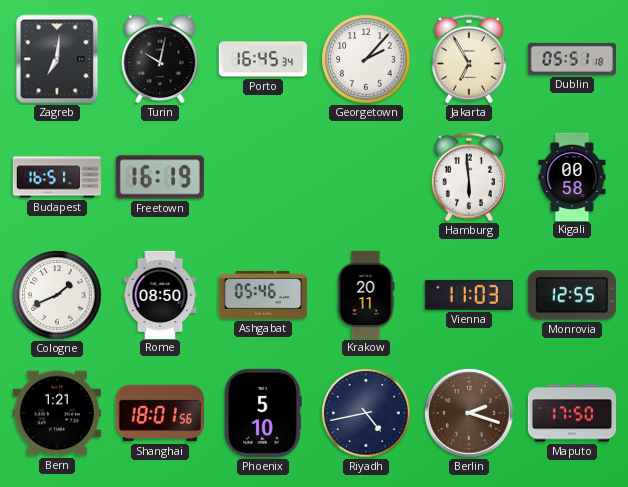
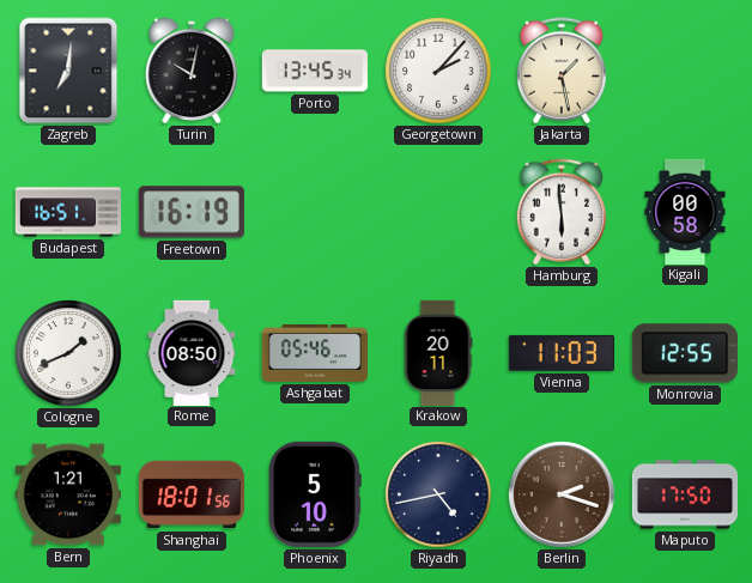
Porto: 16:45 -> 13:45 (315, 71)
Jakarta: 6:55 -> 1:28 (562, 71)
Dublin: 05:51 -> none (572, 59)
